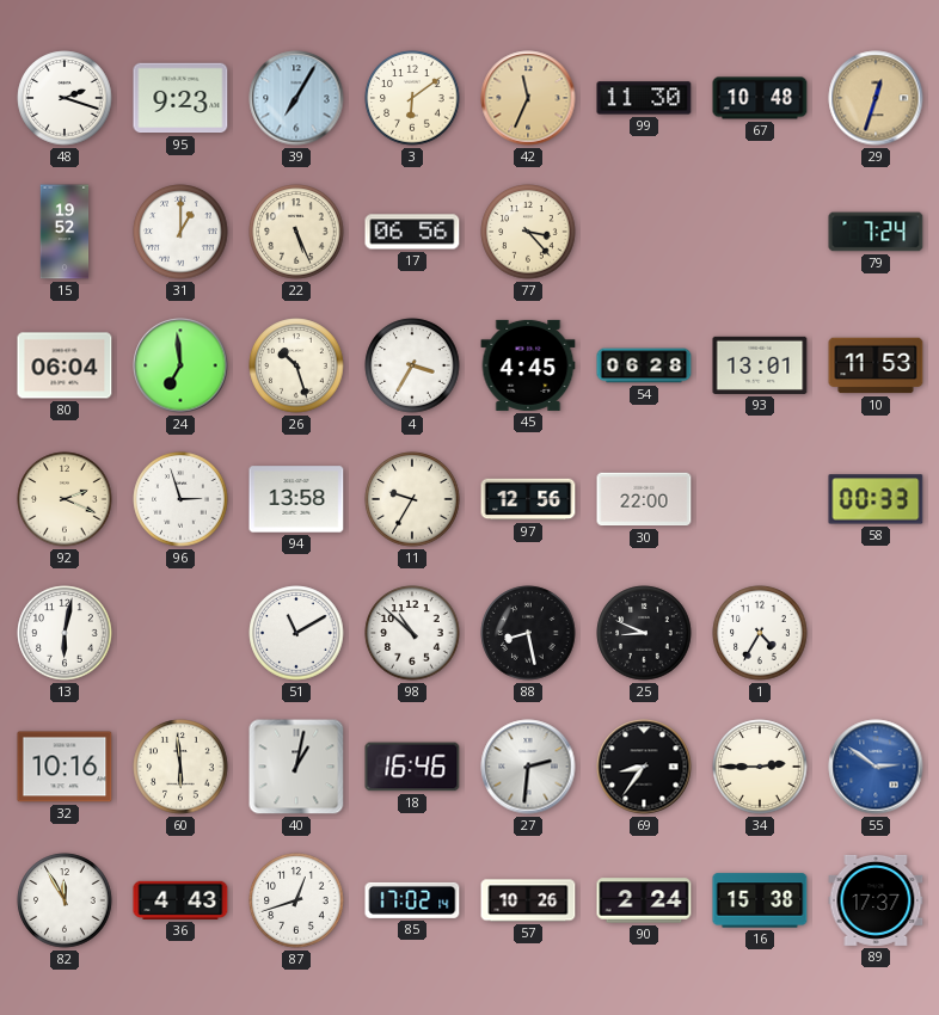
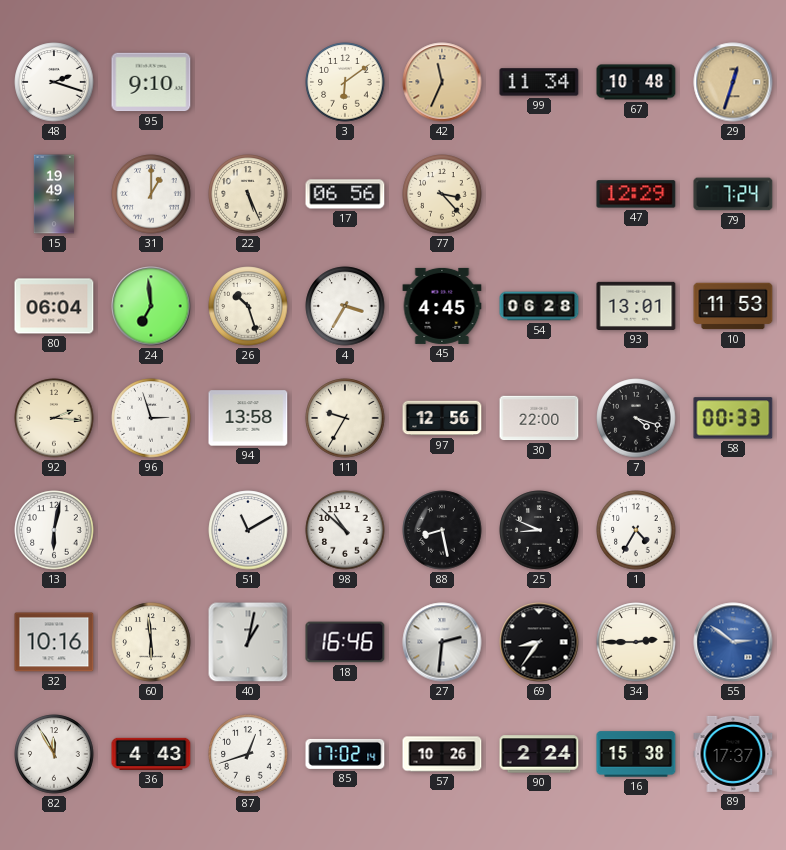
95: 9:23 -> 9:10 (151, 82)
39: 7:05 -> none (296, 98)
99: 11:30 -> 11:34 (539, 82)
15: 19:52 -> 19:49 (54, 194)
47: none -> 12:29 (636, 194)
92: 2:19 -> 2:16 (54, 418)
7: none -> 4:18 (636, 418)
